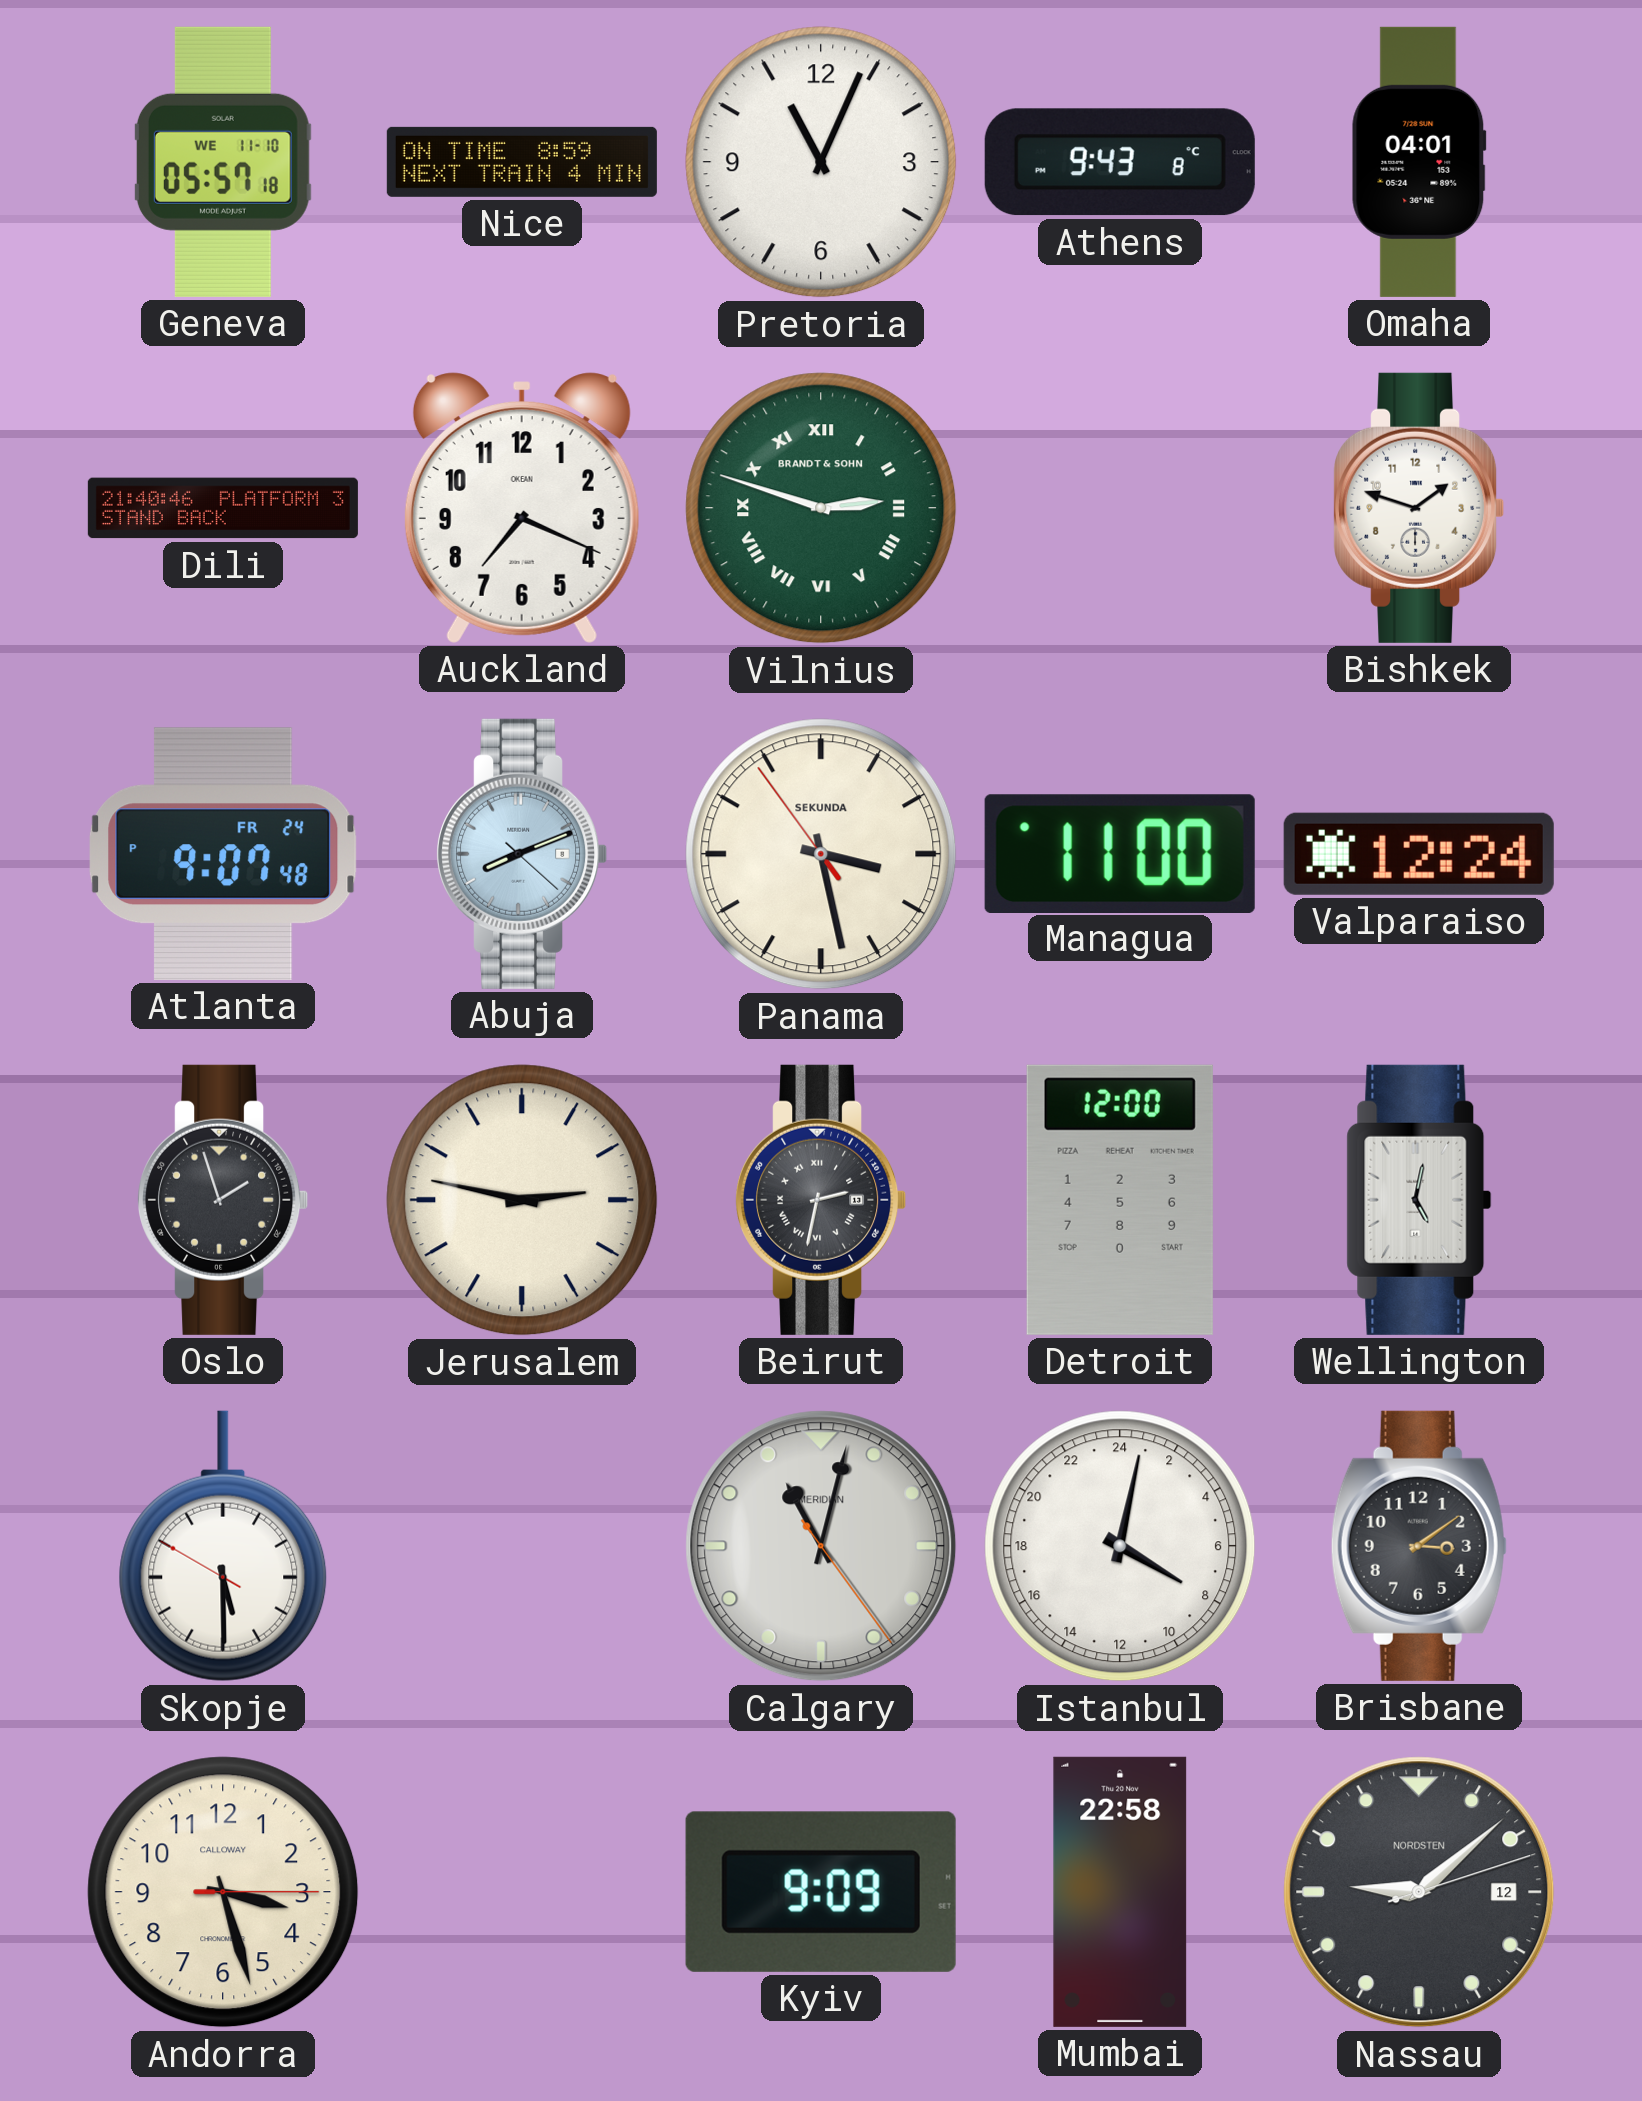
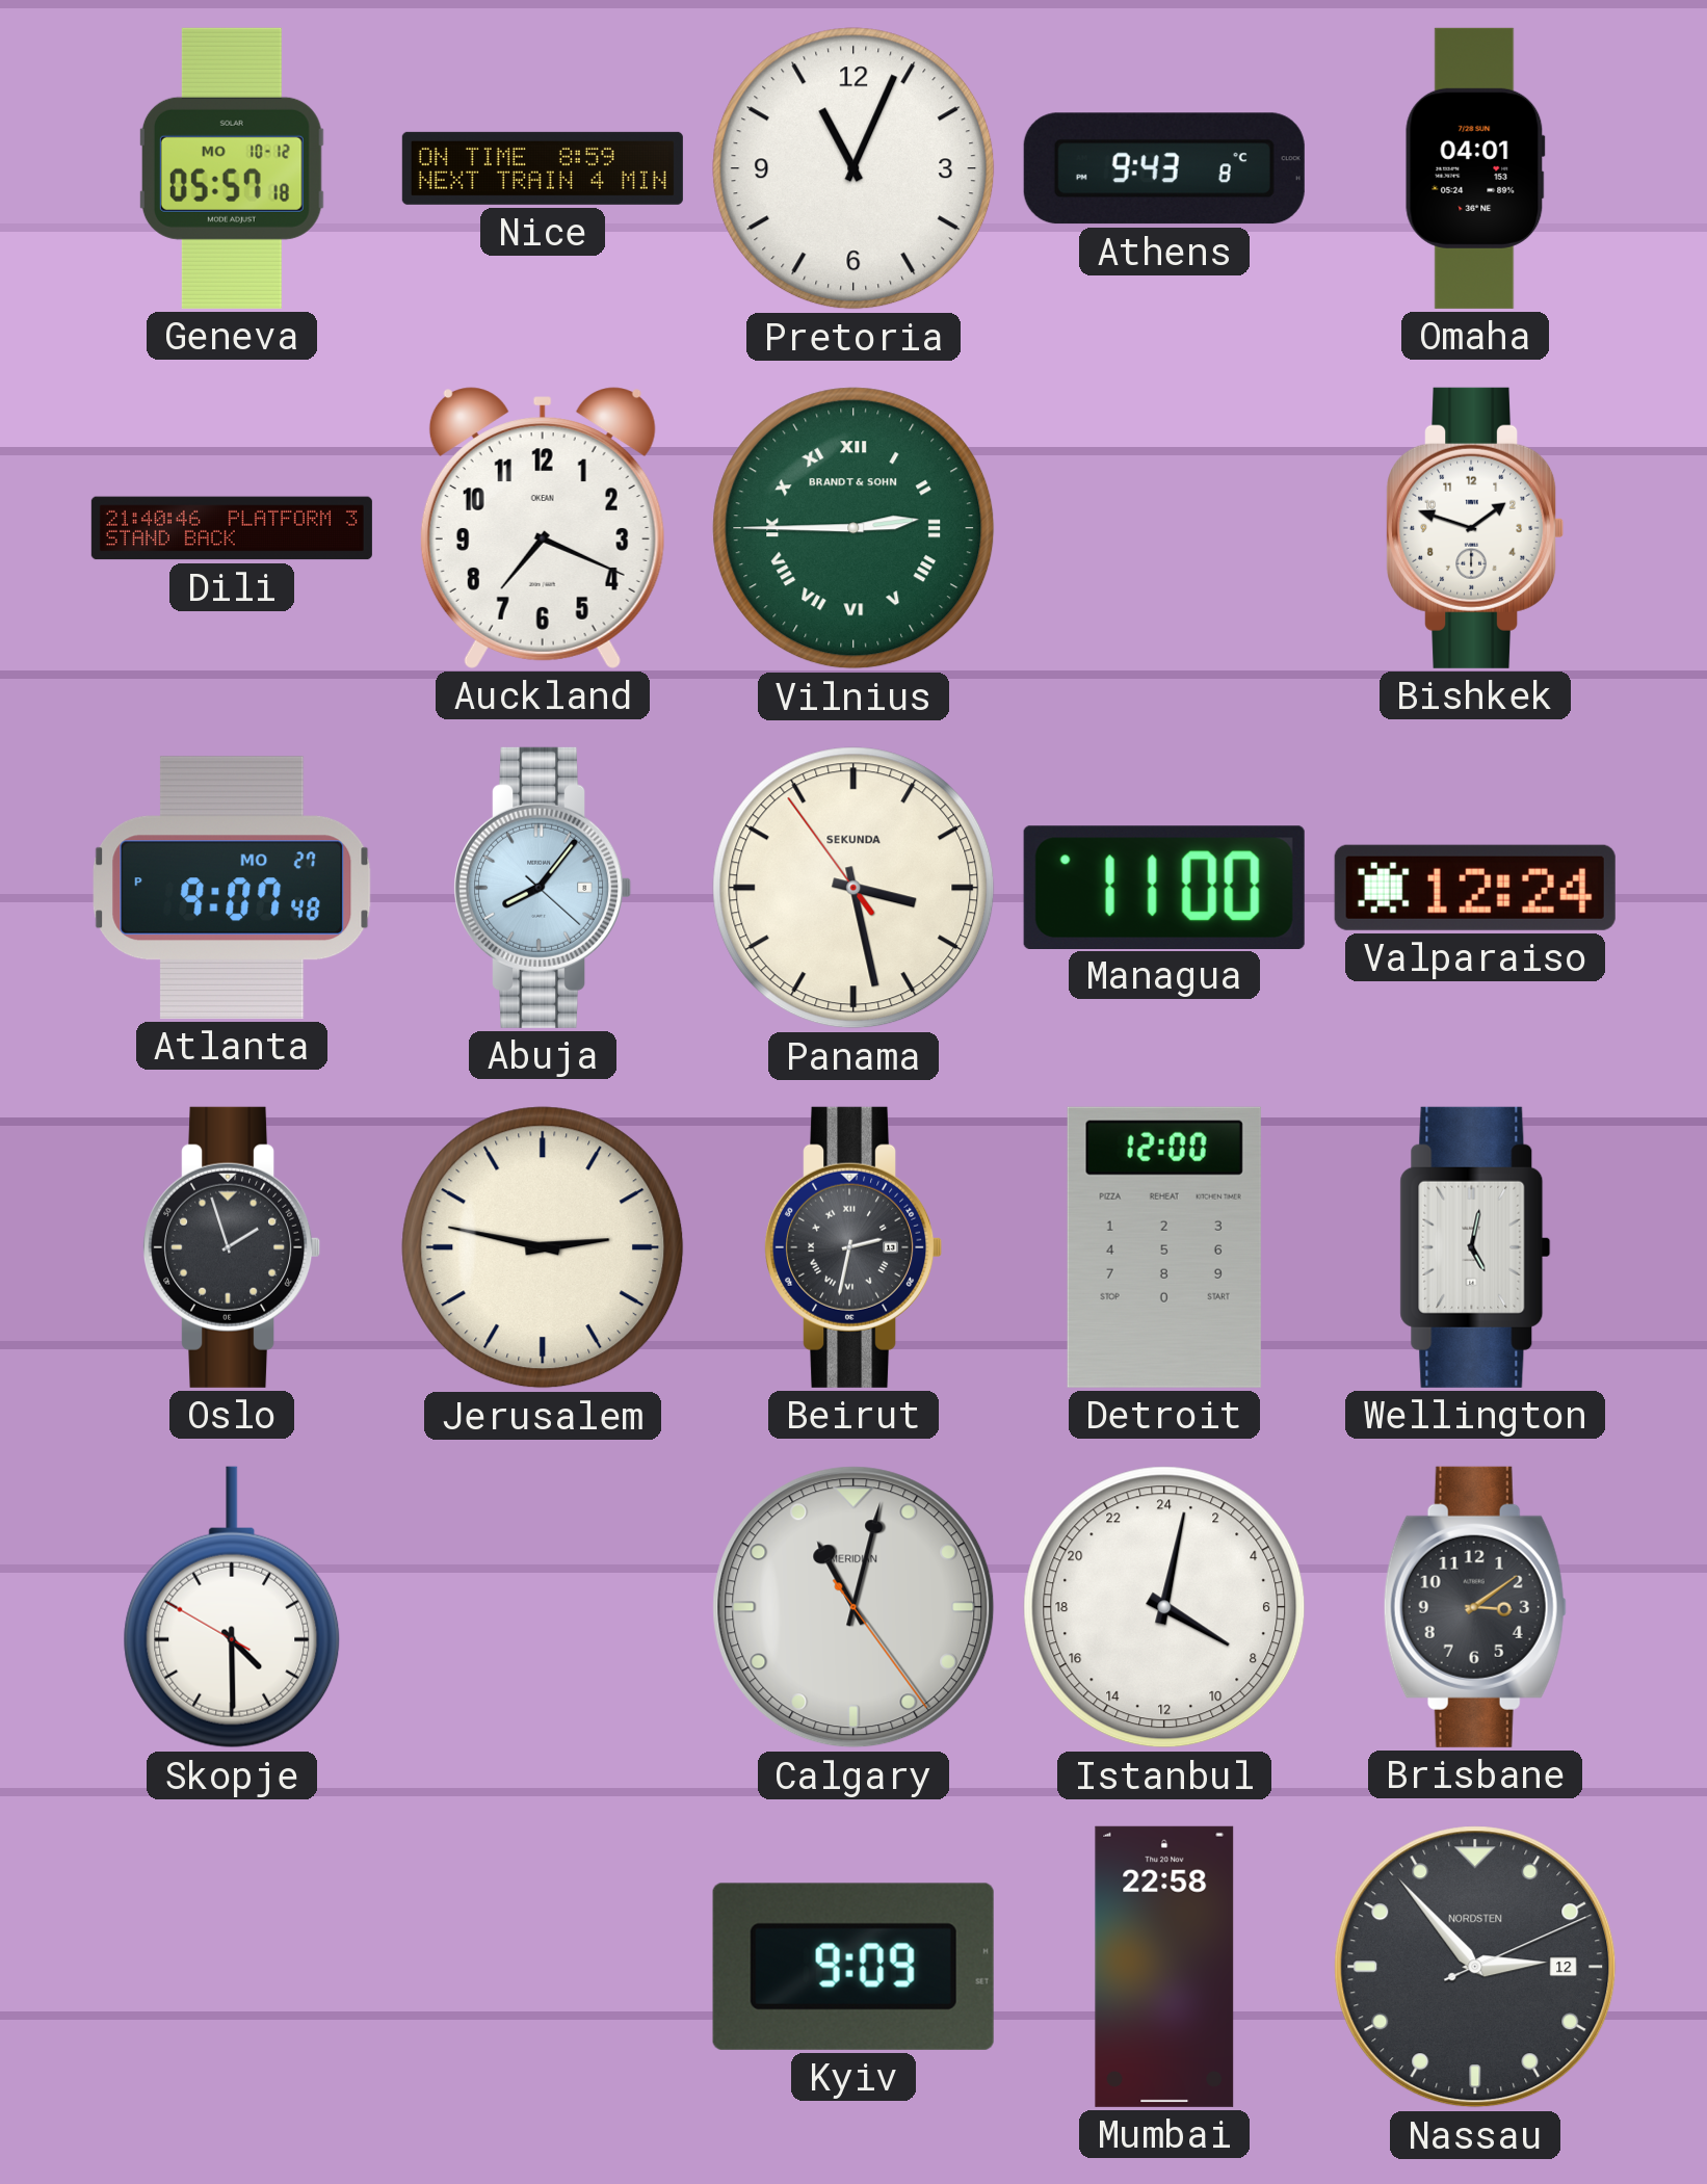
Geneva date: WE 11-10 -> MO 10-12 (232, 168)
Vilnius: 2:48 -> 2:45 (854, 528)
Atlanta date: FR 24 -> MO 27 (232, 888)
Abuja: 8:11 -> 8:06 (543, 888)
Skopje: 5:29 -> 4:29 (232, 1607)
Andorra: 3:27 -> none (223, 1892)
Nassau: 9:08 -> 2:53 (1475, 1967)
